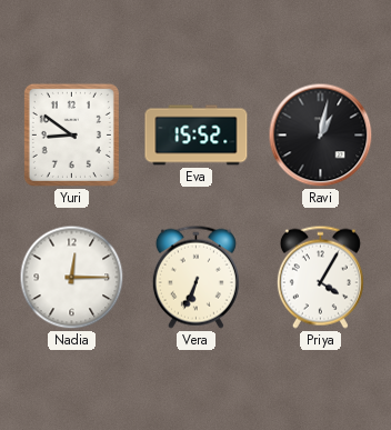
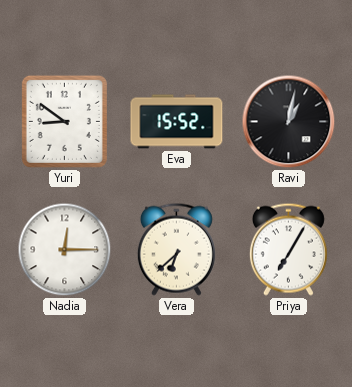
Vera: 6:34 -> 6:38 (176, 249)
Priya: 4:05 -> 7:05 (288, 249)
